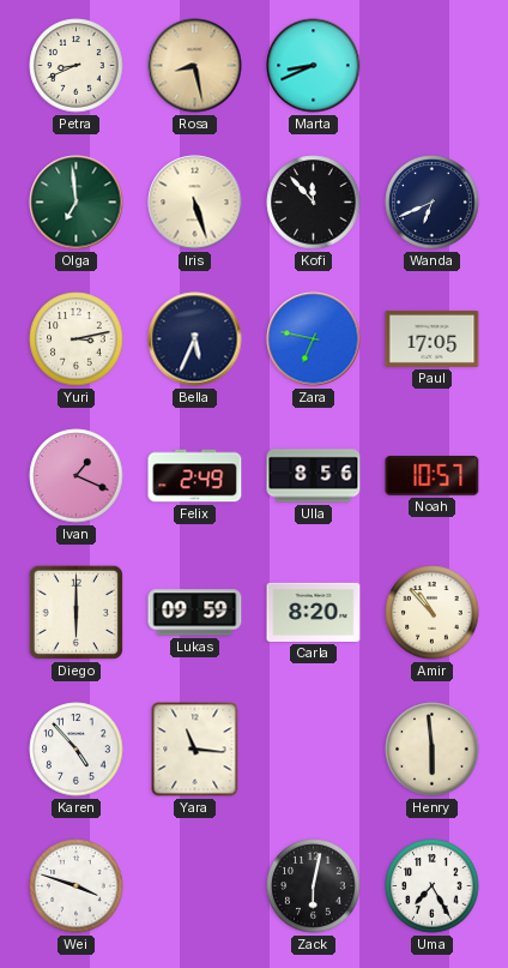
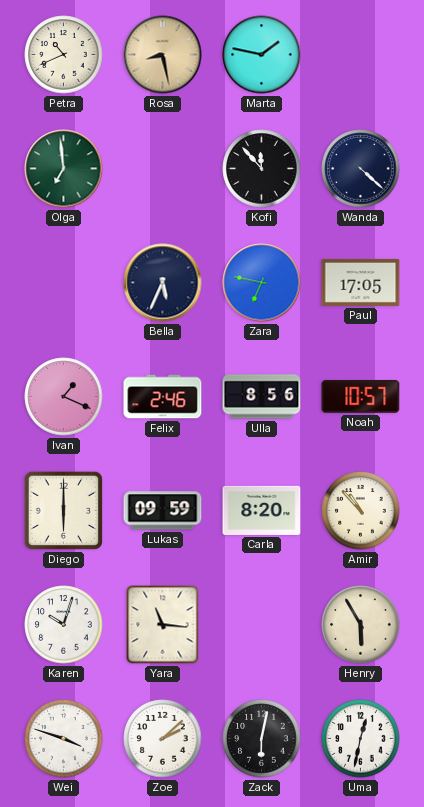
Petra: 8:41 -> 10:41 (64, 55)
Marta: 8:41 -> 1:47 (262, 55)
Iris: 5:27 -> none (195, 203)
Wanda: 6:41 -> 4:22 (361, 169)
Yuri: 3:13 -> none (77, 339)
Felix: 2:49 -> 2:46 (163, 397)
Karen: 4:53 -> 10:03 (64, 625)
Henry: 5:59 -> 5:55 (361, 625)
Zoe: none -> 2:08 (163, 739)
Uma: 7:25 -> 12:32 (361, 739)
